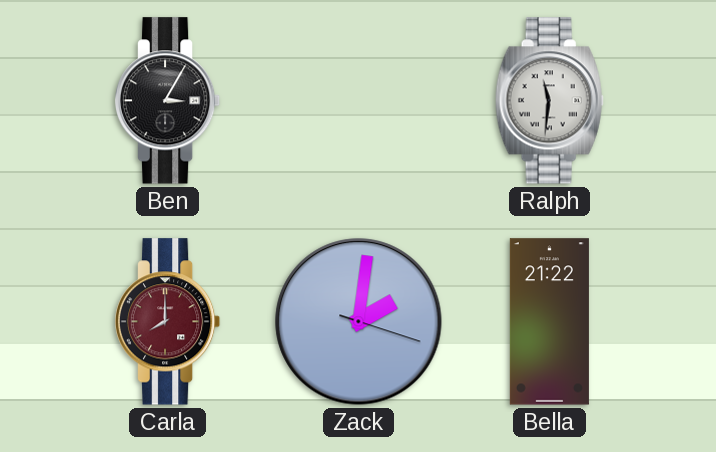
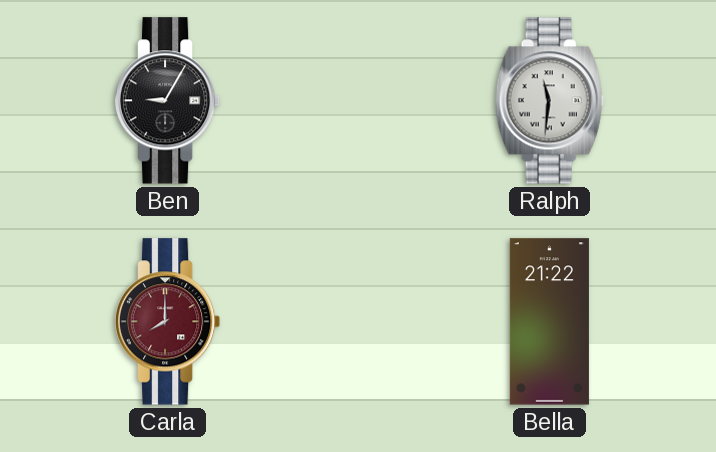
Ben: 3:05 -> 9:05 (168, 101)
Zack: 2:01 -> none (359, 322)
